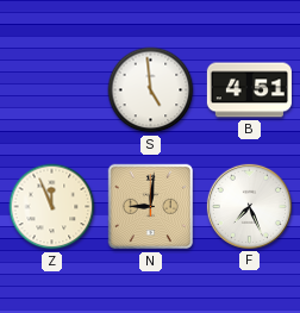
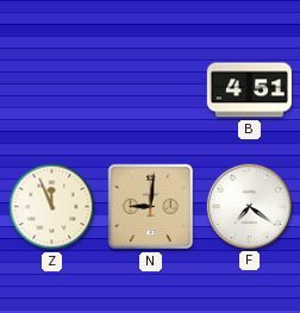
S: 4:59 -> none (151, 90)
F: 7:26 -> 7:21 (249, 206)
